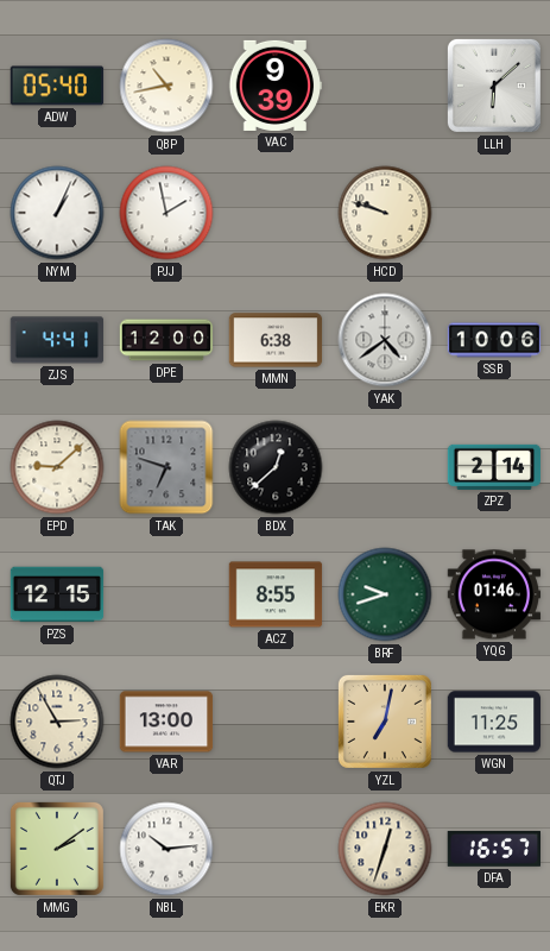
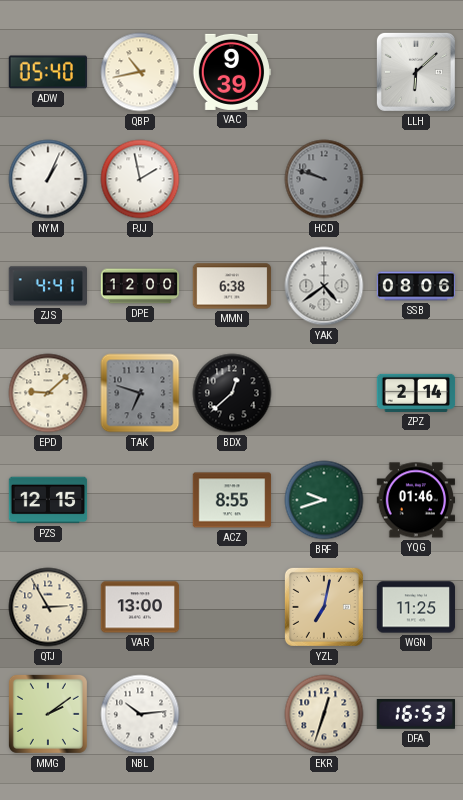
HCD dial: cream -> grey (324, 179)
SSB: 10:06 -> 08:06 (416, 286)
DFA: 16:57 -> 16:53 (415, 714)
